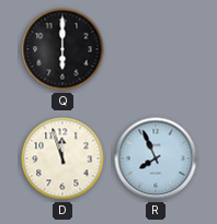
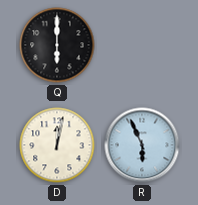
D: 11:57 -> 12:02 (57, 145)
R: 7:56 -> 5:56 (142, 145)
